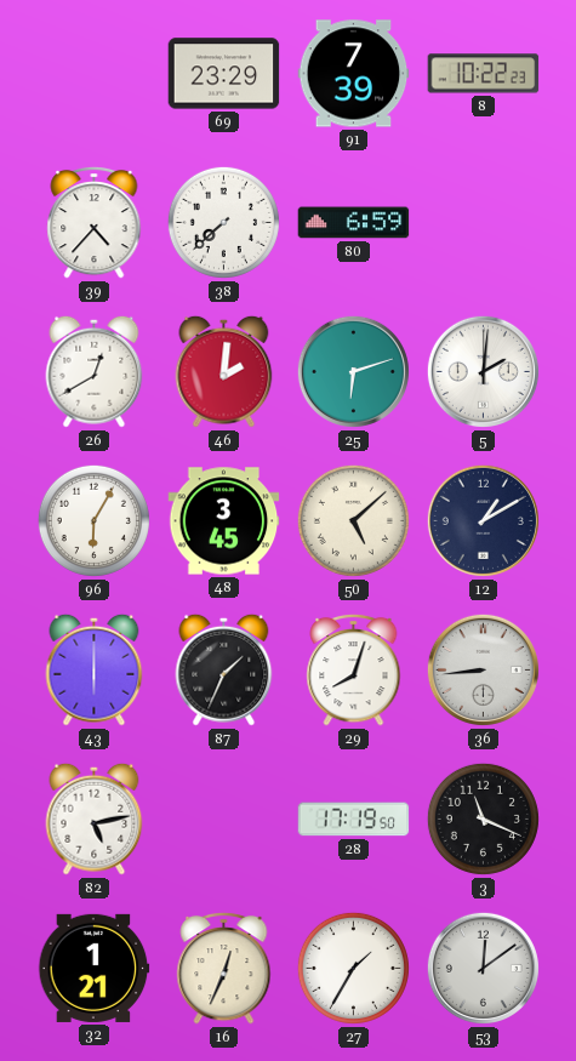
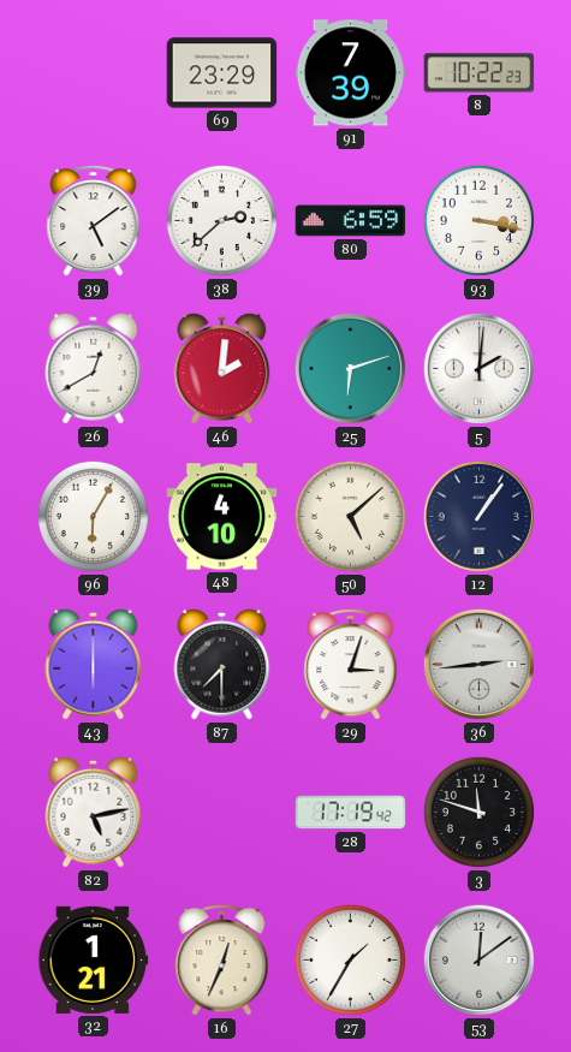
39: 4:37 -> 5:09 (94, 220)
38: 7:38 -> 2:38 (221, 220)
93: none -> 3:17 (478, 220)
48: 3:45 -> 4:10 (222, 517)
12: 1:10 -> 1:06 (478, 516)
87: 1:34 -> 7:30 (222, 664)
29: 8:03 -> 3:03 (351, 664)
36: 8:44 -> 2:44 (478, 664)
28: 17:19:50 -> 17:19:42 (351, 813)
3: 11:19 -> 11:48 (478, 812)
